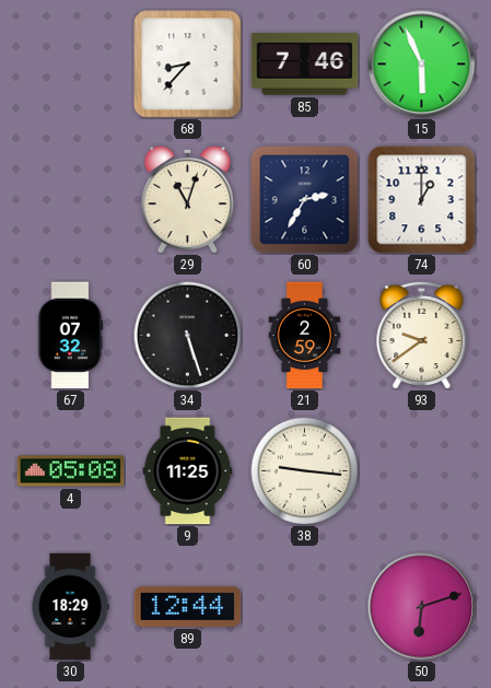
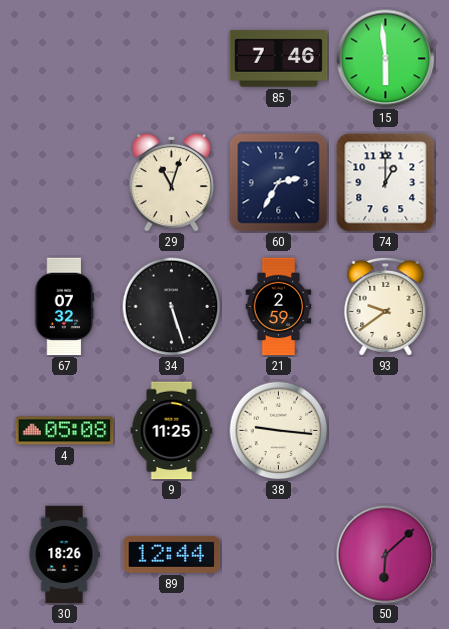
68: 8:37 -> none (188, 65)
15: 5:56 -> 5:59 (386, 59)
30: 18:29 -> 18:26 (64, 555)
50: 6:12 -> 6:08 (386, 555)
